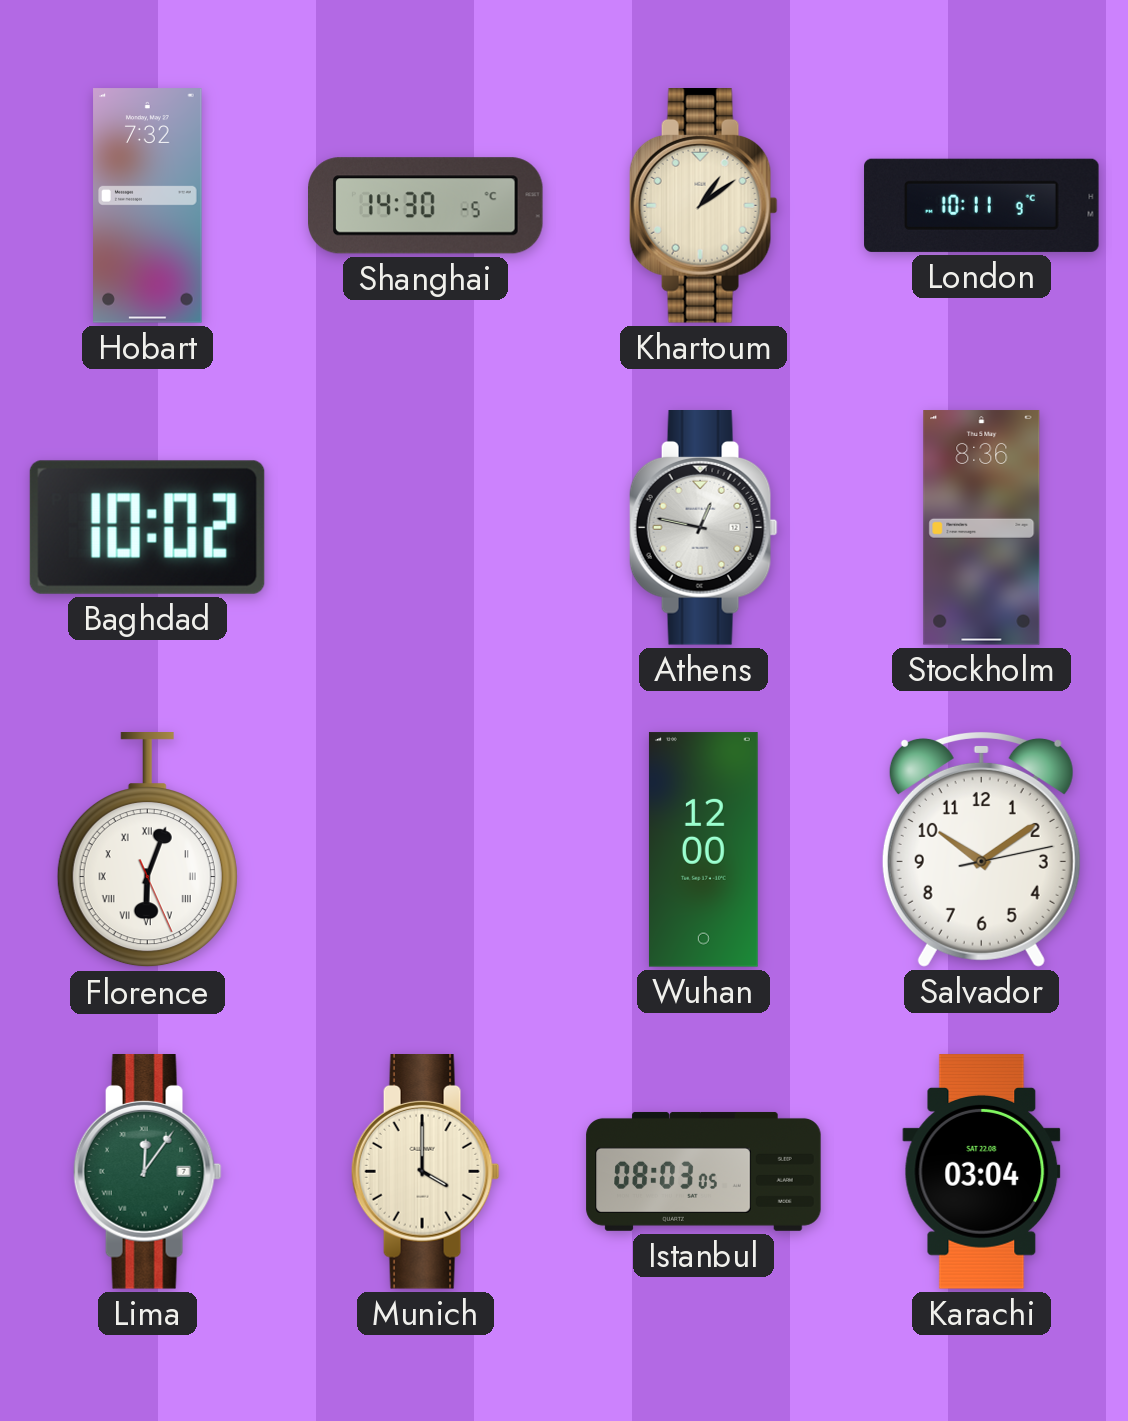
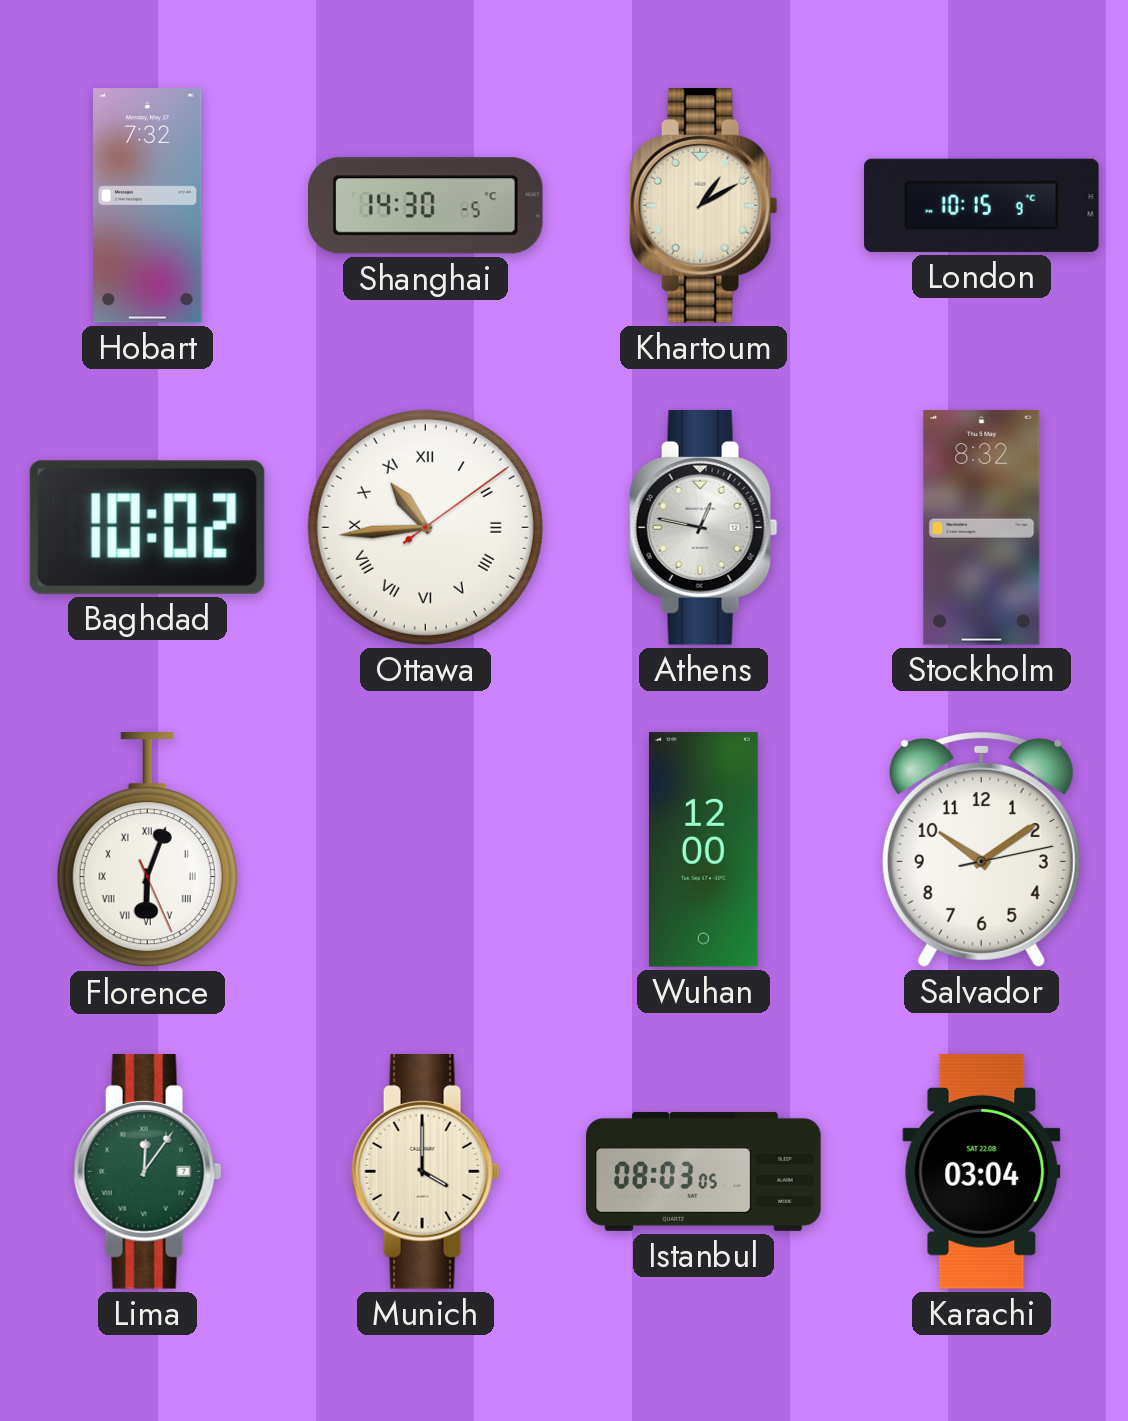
Khartoum: 1:09 -> 1:10 (703, 206)
London: 10:11 -> 10:15 (982, 205)
Ottawa: none -> 10:44 (425, 527)
Stockholm: 8:36 -> 8:32 (982, 528)
